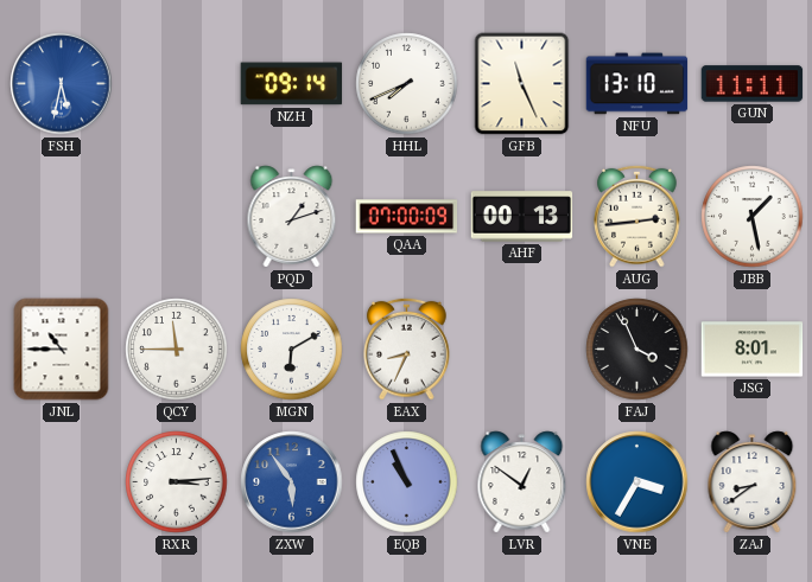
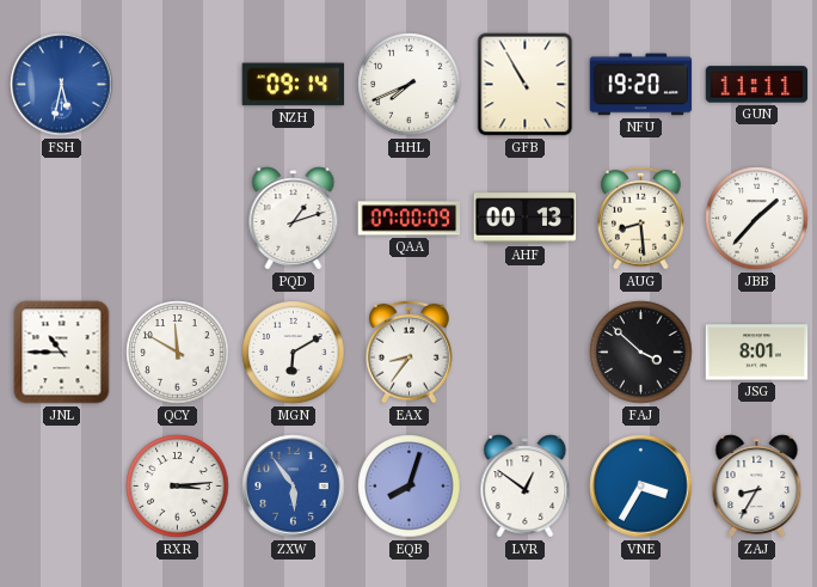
GFB: 11:26 -> 10:55 (526, 85)
NFU: 13:10 -> 19:20 (641, 85)
AUG: 2:44 -> 8:29 (641, 218)
JBB: 1:28 -> 1:37 (757, 219)
QCY: 11:45 -> 11:50 (178, 353)
EAX: 8:34 -> 8:36 (410, 351)
FAJ: 3:56 -> 3:52 (641, 353)
EQB: 10:56 -> 8:03 (410, 487)
ZAJ: 8:39 -> 8:35 (757, 487)
